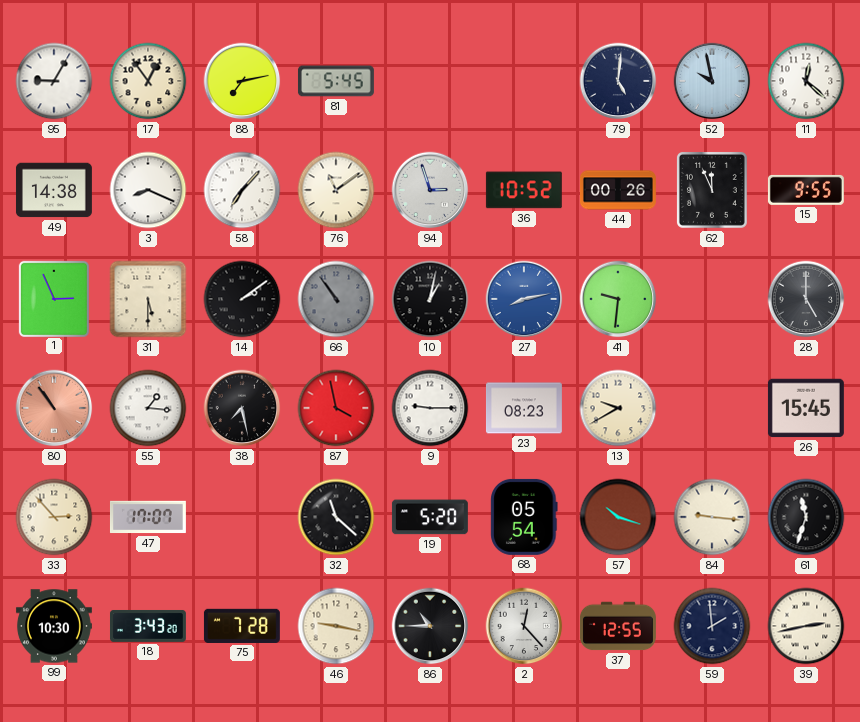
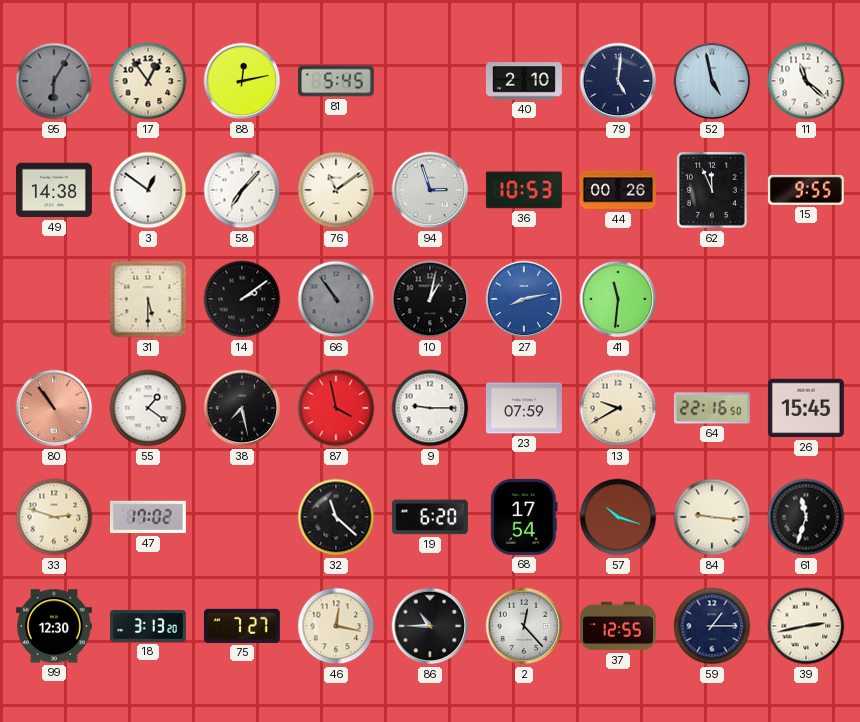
95: 9:05 -> 6:05 (54, 81)
95 dial: white -> grey (54, 81)
88: 7:13 -> 12:13 (242, 81)
40: none -> 2:10 (524, 81)
52: 9:58 -> 4:58 (712, 81)
11: 12:22 -> 11:22 (806, 81)
3: 8:19 -> 12:51 (148, 190)
36: 10:52 -> 10:53 (524, 190)
1: 2:56 -> none (54, 298)
41: 9:31 -> 11:31 (618, 299)
28: 5:00 -> none (806, 299)
55: 1:16 -> 1:21 (148, 408)
23: 08:23 -> 07:59 (524, 408)
64: none -> 22:16 (712, 408)
33: 2:53 -> 2:48 (54, 517)
47: 17:07 -> 17:02 (148, 517)
19: 5:20 -> 6:20 (430, 517)
68: 05:54 -> 17:54 (524, 517)
99: 10:30 -> 12:30 (54, 626)
18: 3:43 -> 3:13 (148, 626)
75: 7:28 -> 7:27 (242, 626)
46: 9:17 -> 12:17 (336, 626)
59: 1:59 -> 1:15 (712, 626)
